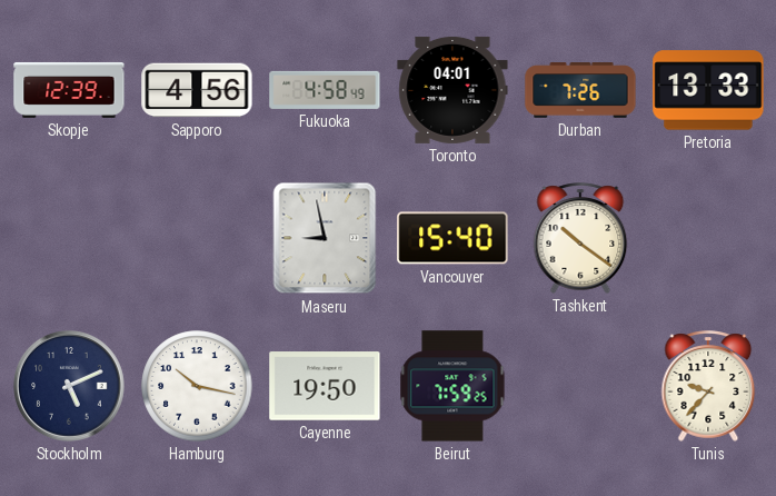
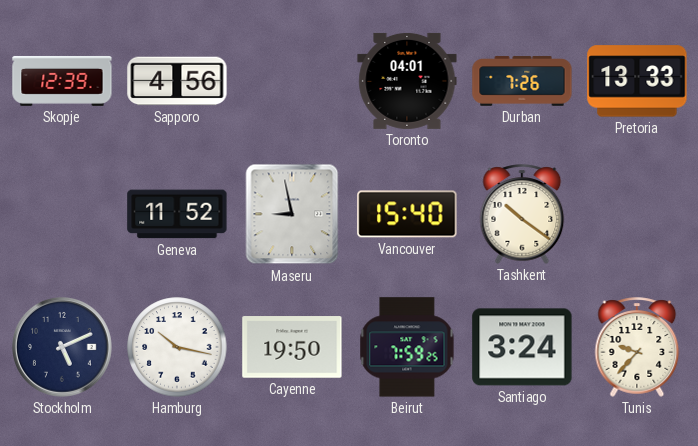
Fukuoka: 4:58 -> none (325, 90)
Geneva: none -> 11:52 (177, 214)
Santiago: none -> 3:24 (522, 347)
